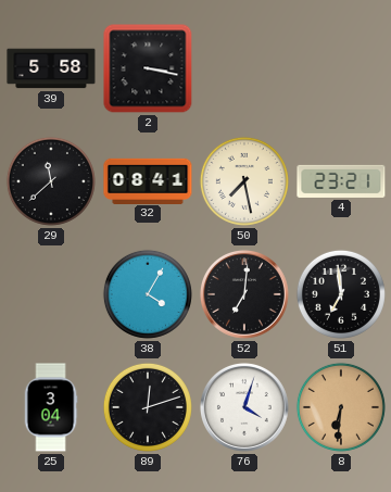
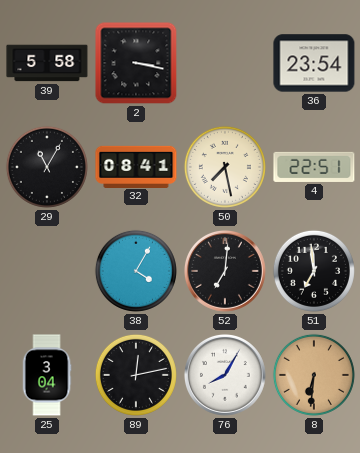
36: none -> 23:54 (314, 63)
29: 11:38 -> 11:05 (47, 167)
4: 23:21 -> 22:51 (314, 167)
89: 12:12 -> 12:13 (136, 375)
76: 4:03 -> 8:05 (225, 375)
